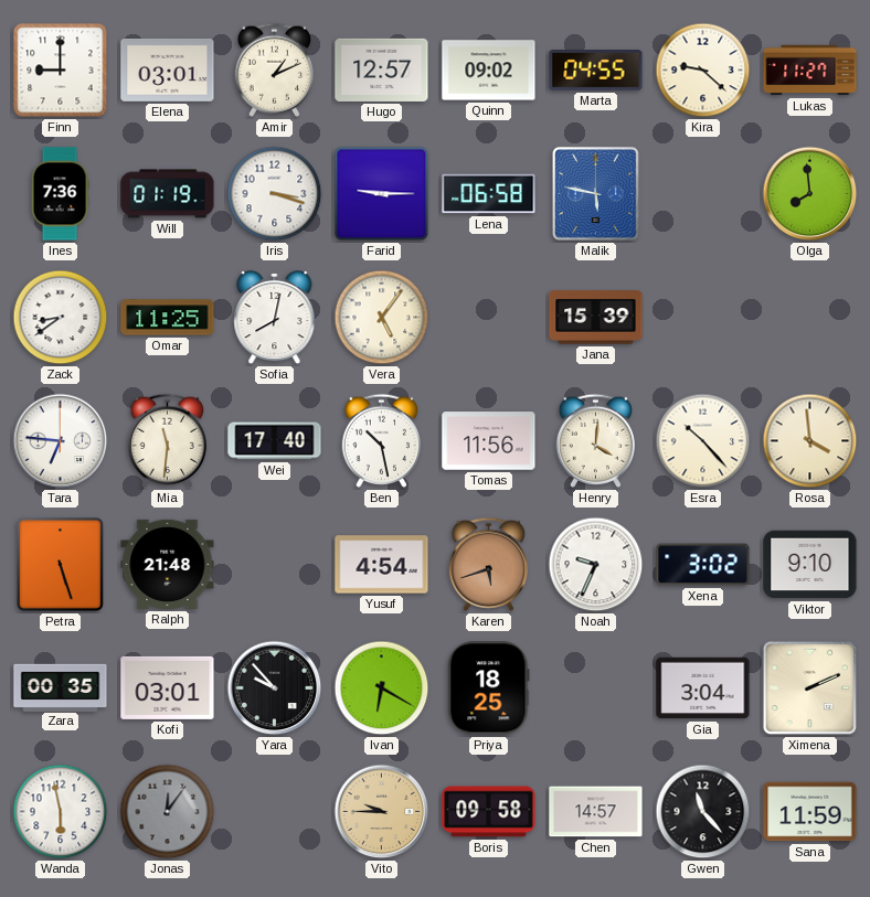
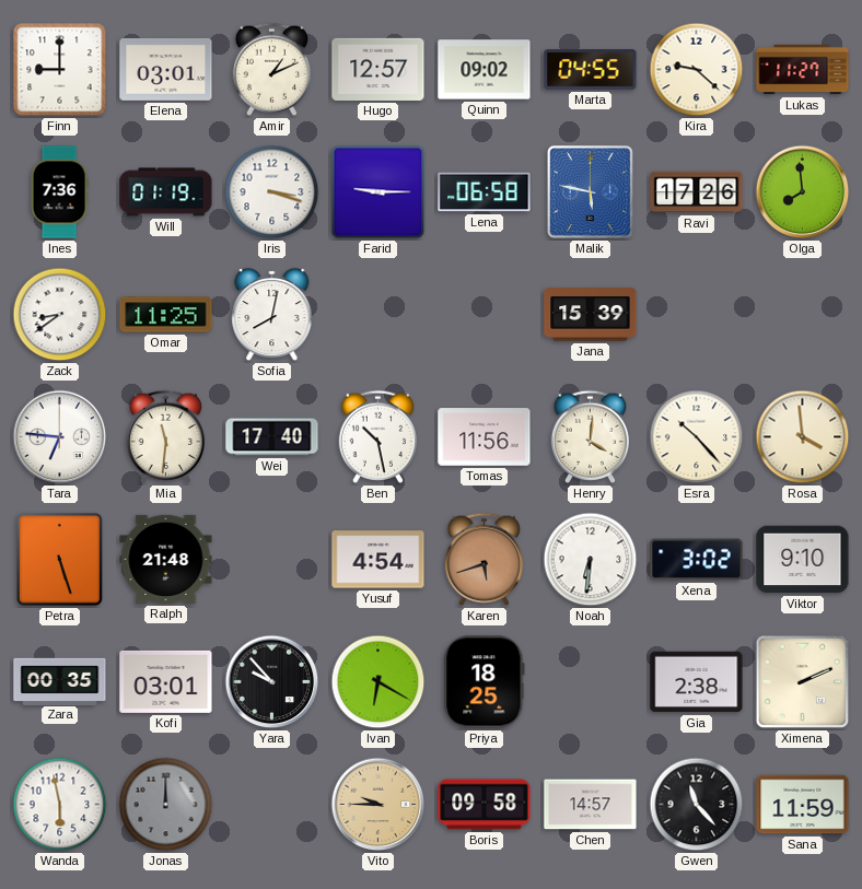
Ravi: none -> 17:26 (697, 192)
Vera: 5:06 -> none (382, 318)
Noah: 9:34 -> 6:31 (591, 560)
Gia: 3:04 -> 2:38 (697, 682)
Jonas: 12:06 -> 12:00 (166, 805)
